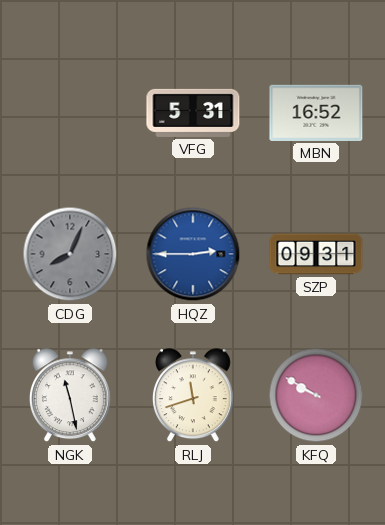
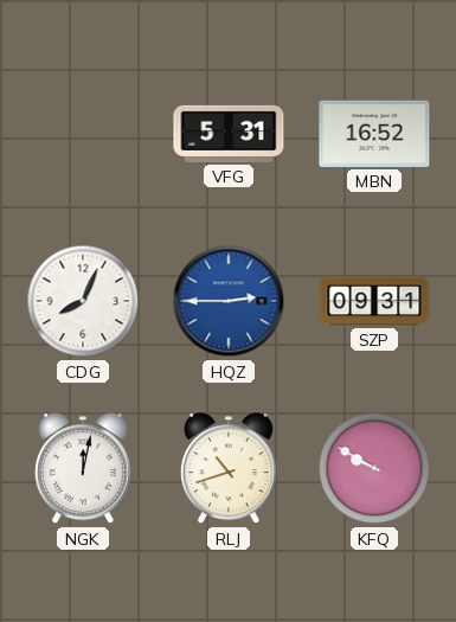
CDG dial: grey -> white (83, 301)
NGK: 11:28 -> 12:02 (83, 469)
RLJ: 11:42 -> 10:42 (229, 469)
